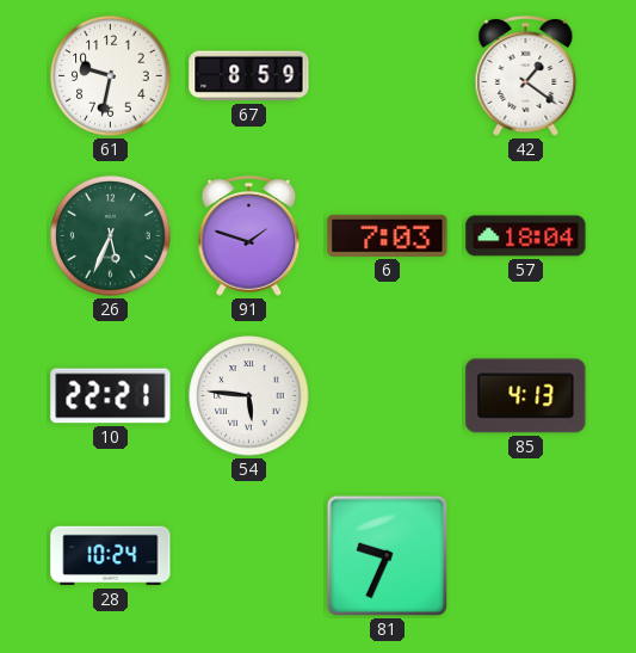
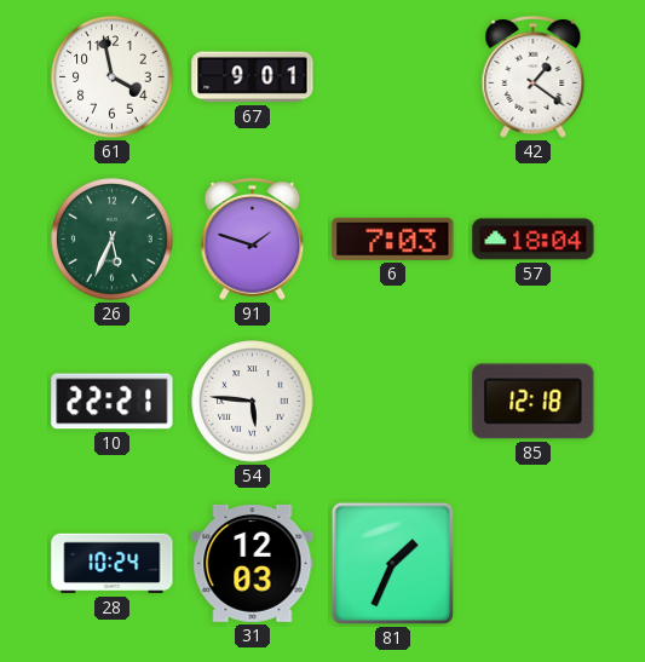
61: 9:32 -> 3:58 (113, 77)
67: 8:59 -> 9:01 (253, 77)
85: 4:13 -> 12:18 (534, 402)
31: none -> 12:03 (253, 563)
81: 9:34 -> 1:34 (392, 563)
